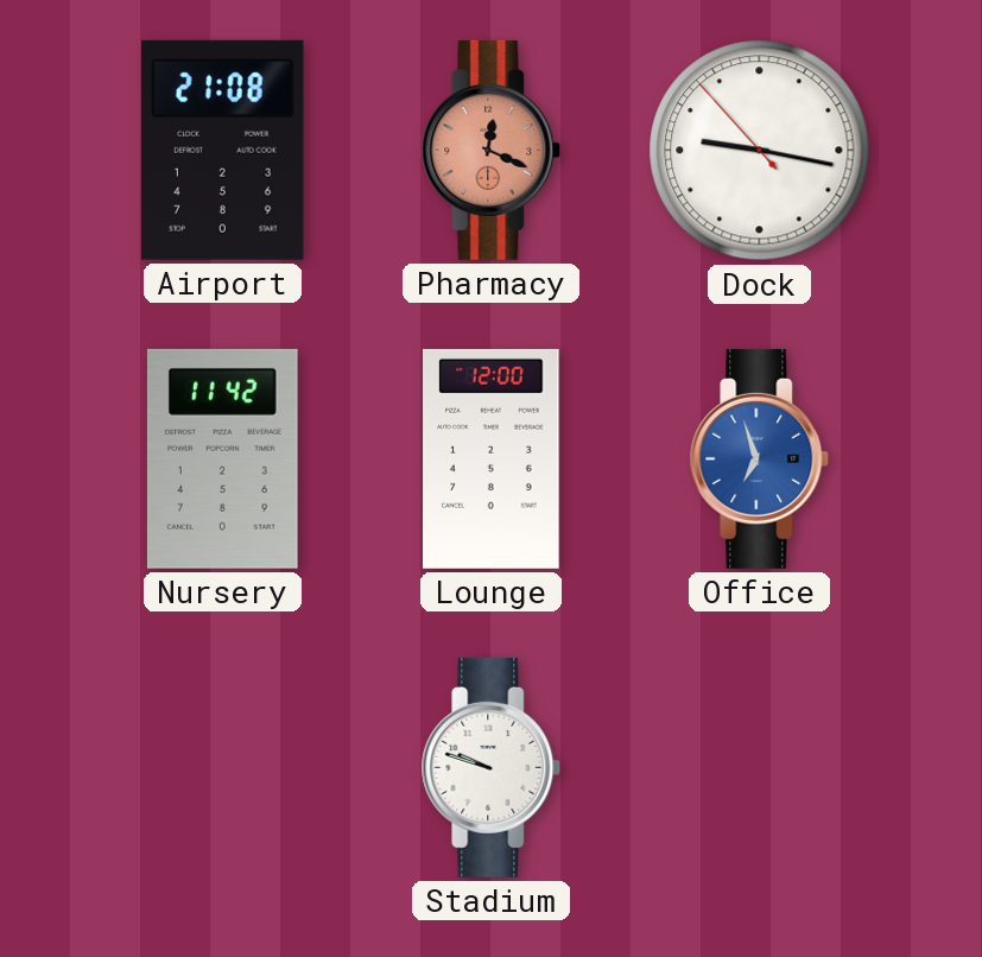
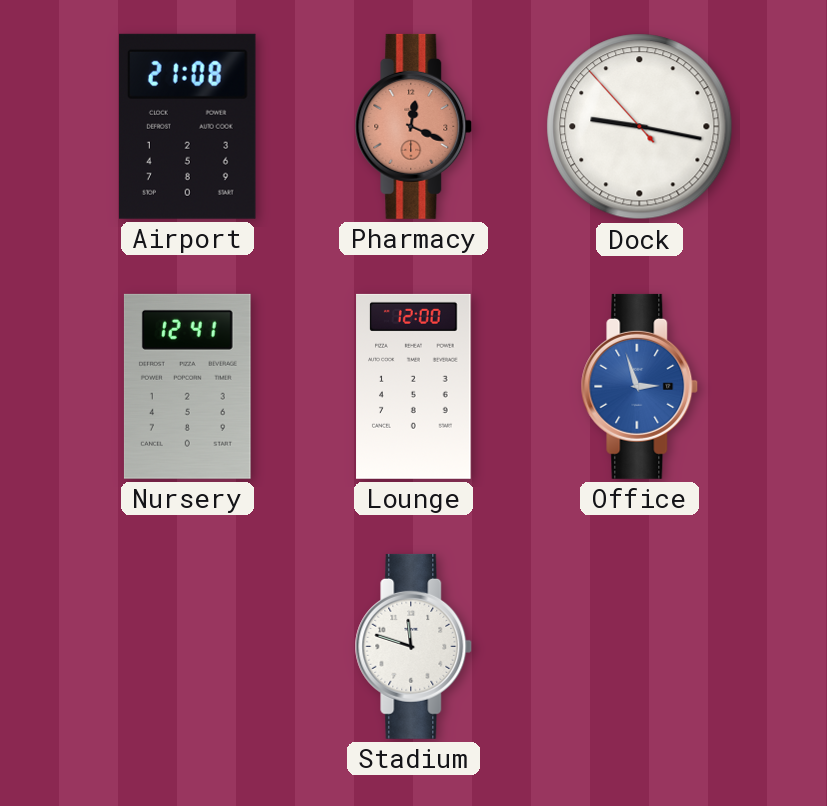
Nursery: 11:42 -> 12:41 (187, 386)
Office: 6:57 -> 2:57 (640, 386)
Stadium: 9:48 -> 11:48 (414, 646)
